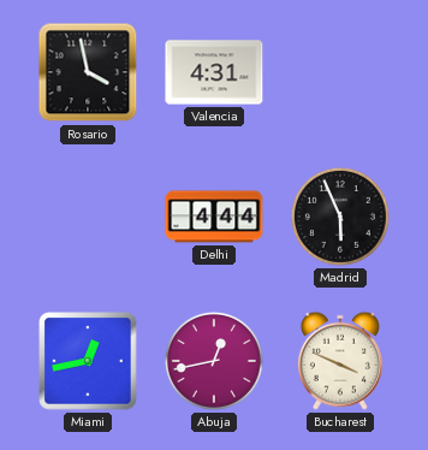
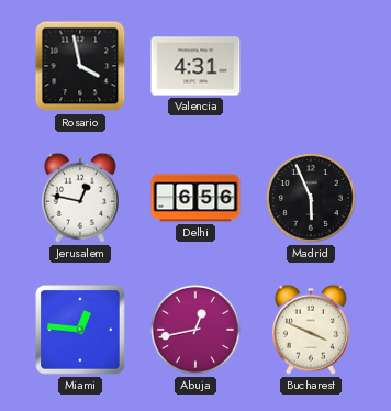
Jerusalem: none -> 12:47 (80, 198)
Delhi: 4:44 -> 6:56 (195, 198)
Miami: 12:43 -> 12:46 (80, 330)
